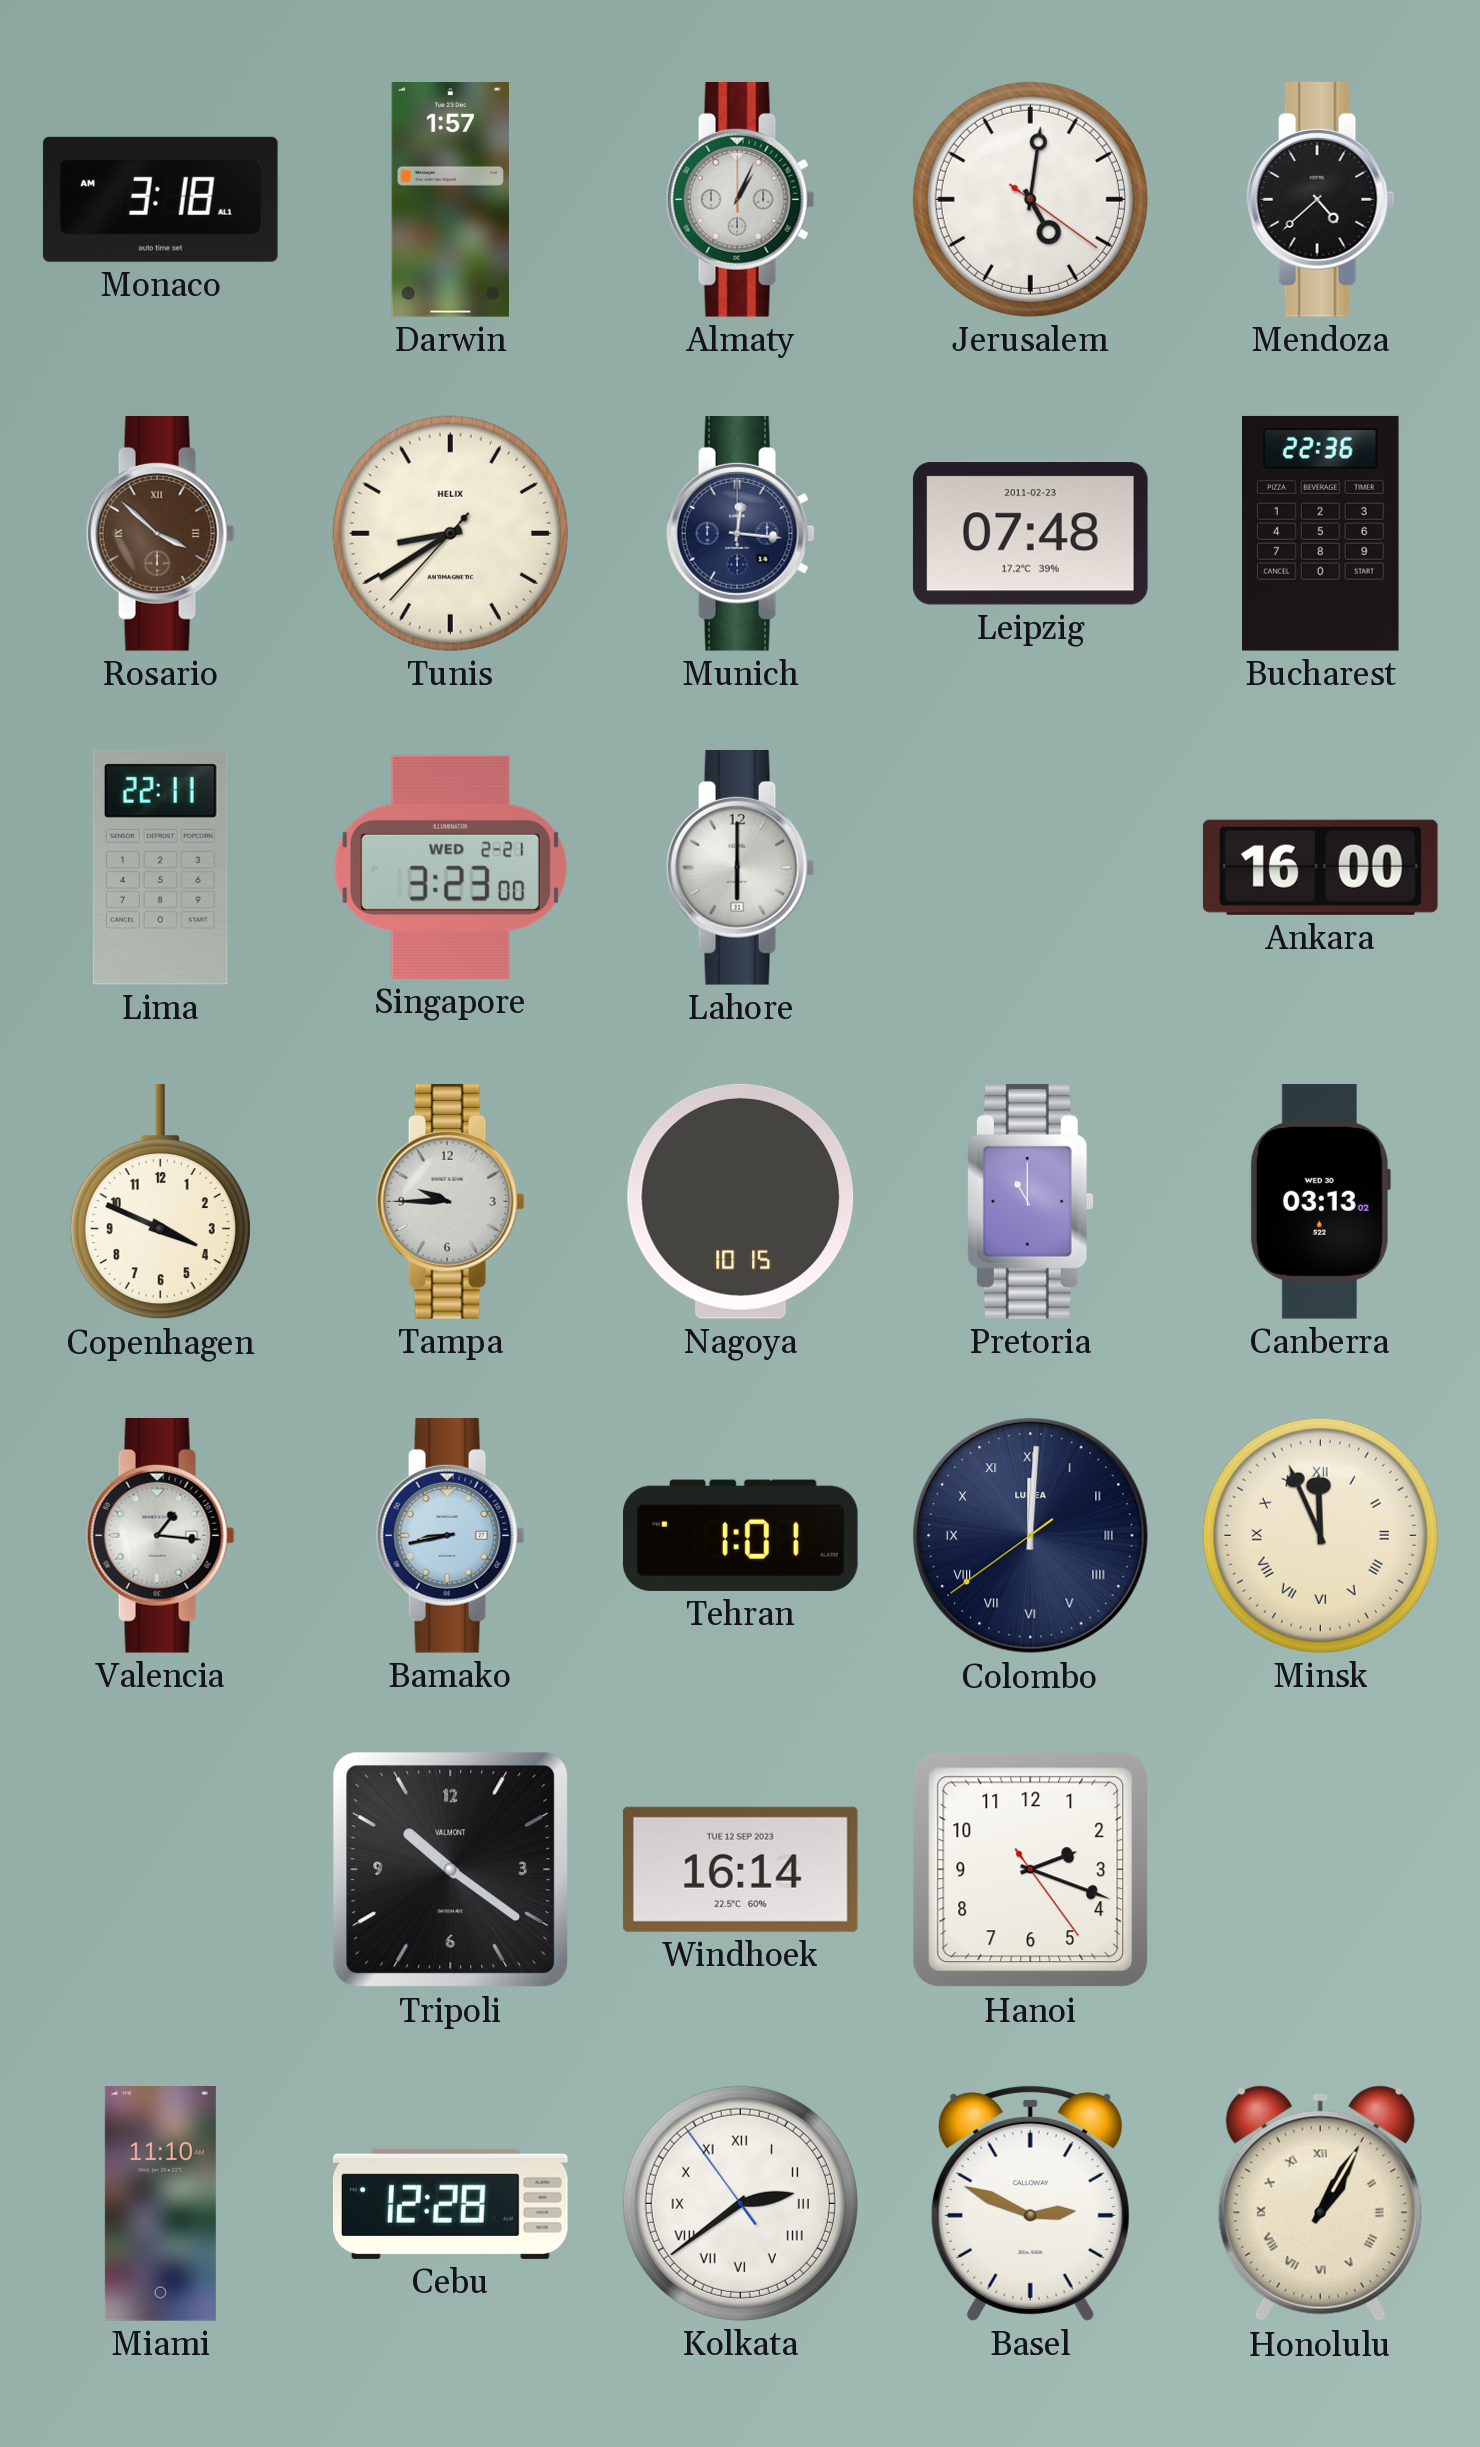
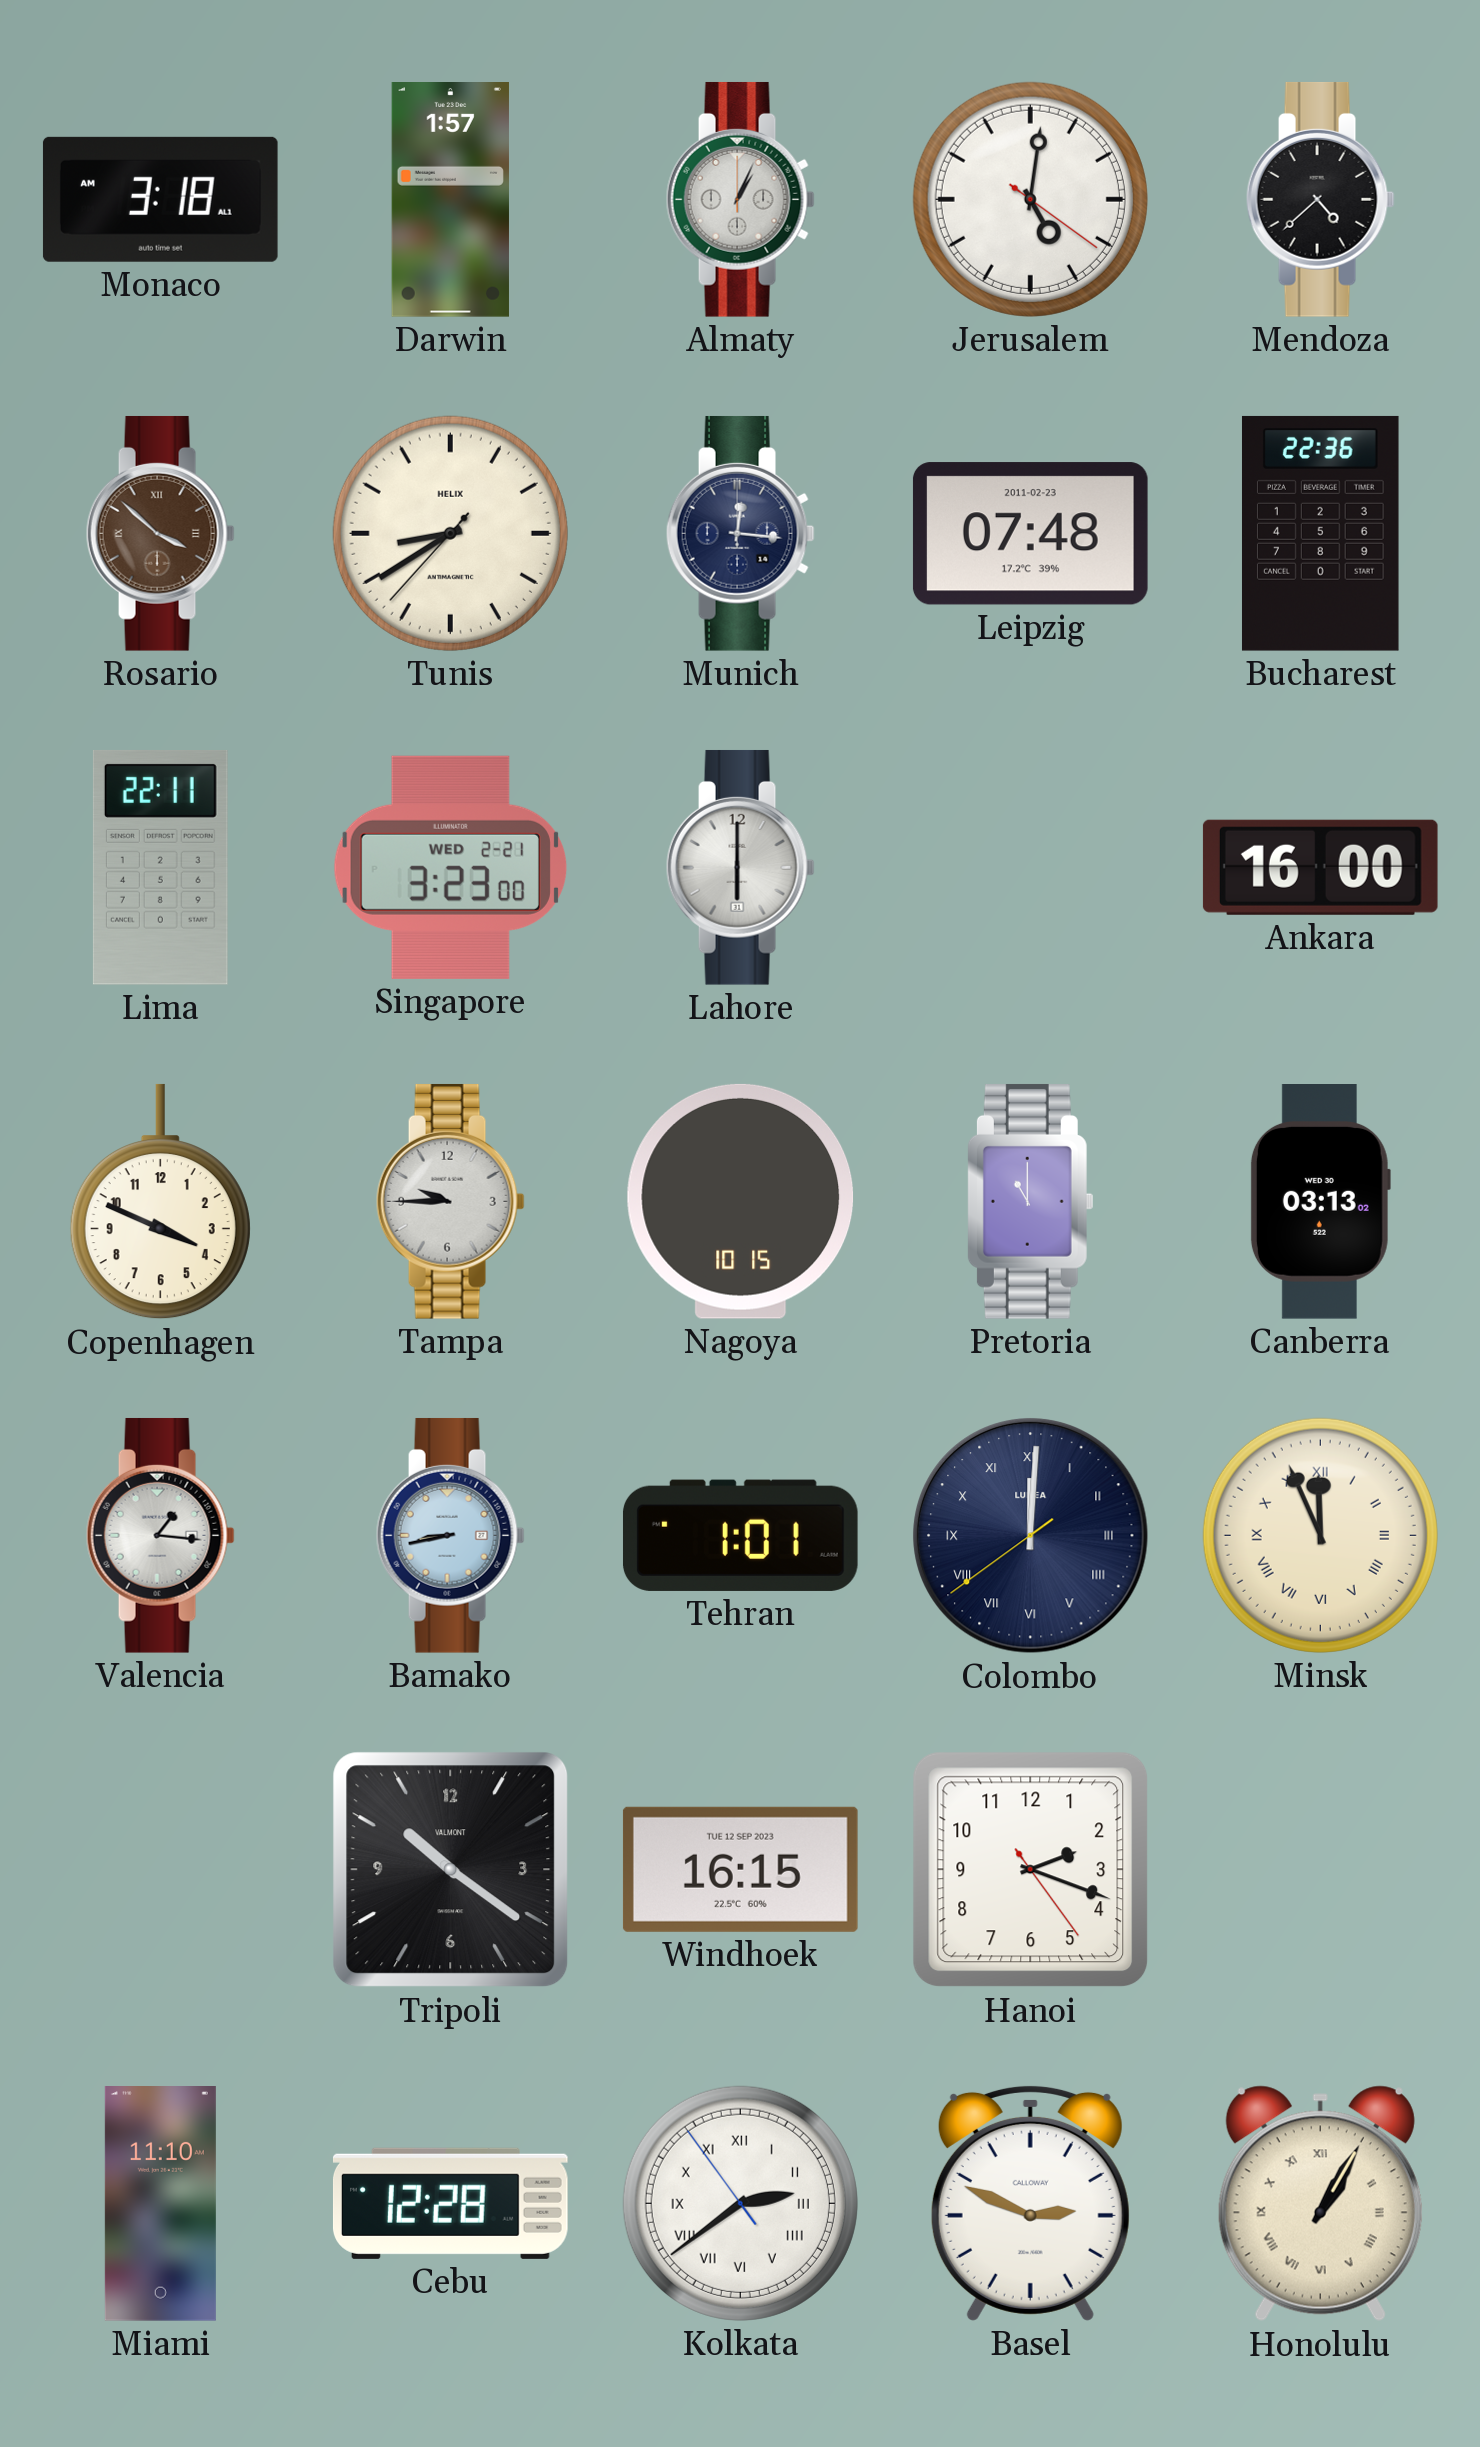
Windhoek: 16:14 -> 16:15 (740, 1869)
